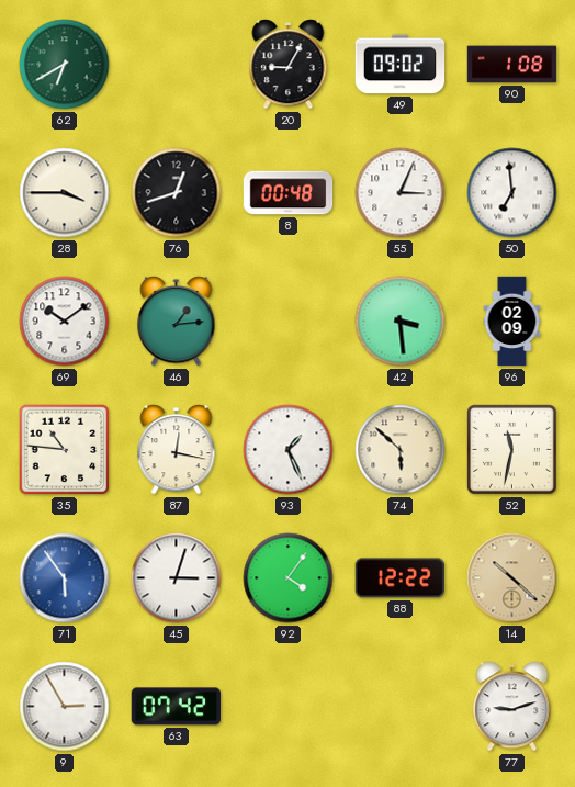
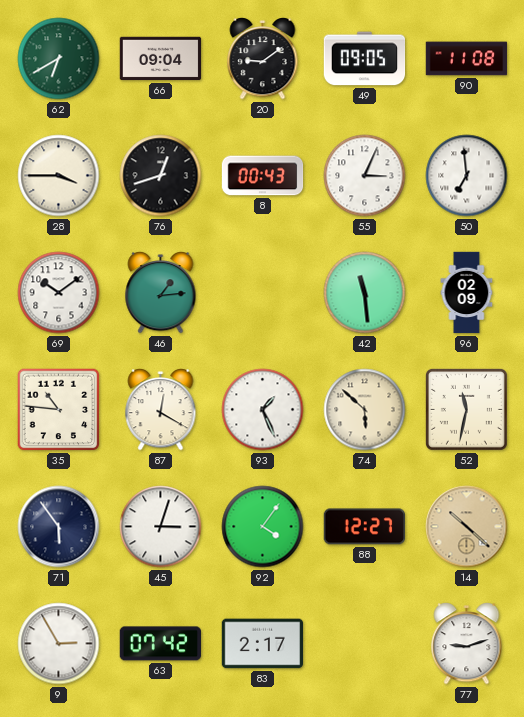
66: none -> 09:04 (161, 59)
20: 9:05 -> 9:09 (263, 59)
49: 09:02 -> 09:05 (365, 59)
90: 1:08 -> 11:08 (467, 59)
8: 00:48 -> 00:43 (263, 176)
42: 3:29 -> 11:29 (365, 293)
87: 12:17 -> 12:20 (161, 410)
71 dial: blue -> navy (59, 527)
88: 12:22 -> 12:27 (364, 527)
83: none -> 2:17 (263, 644)
